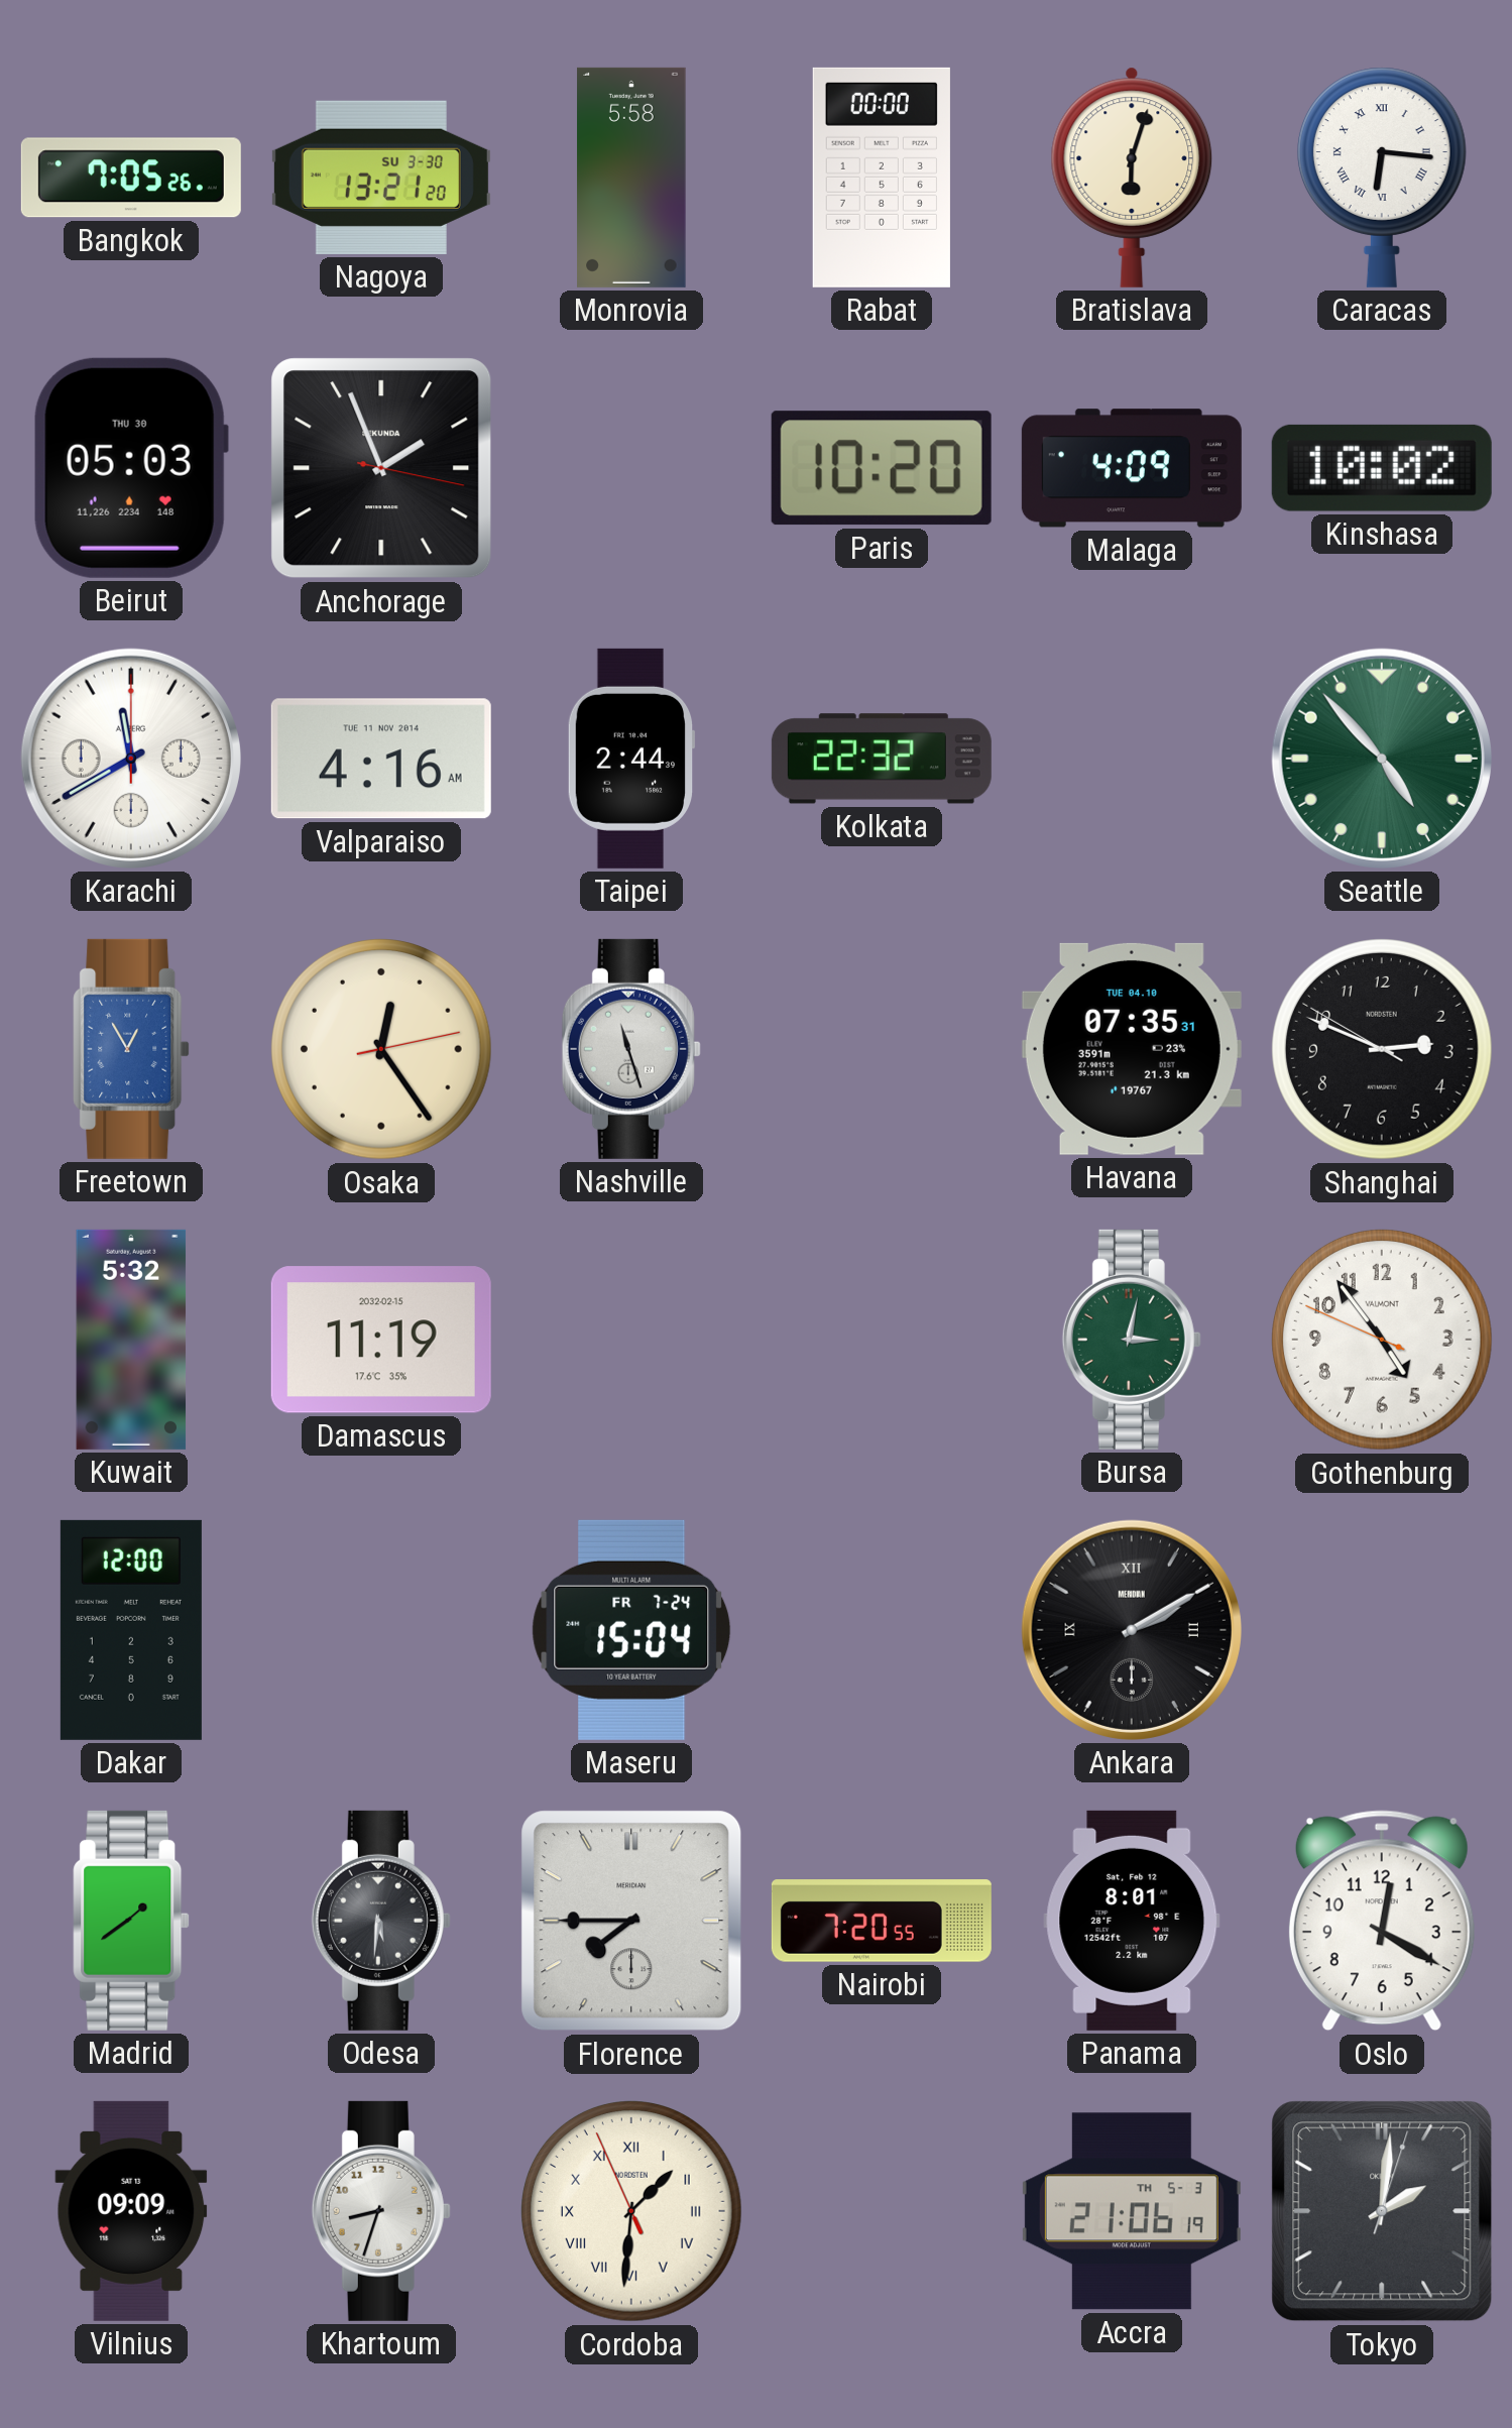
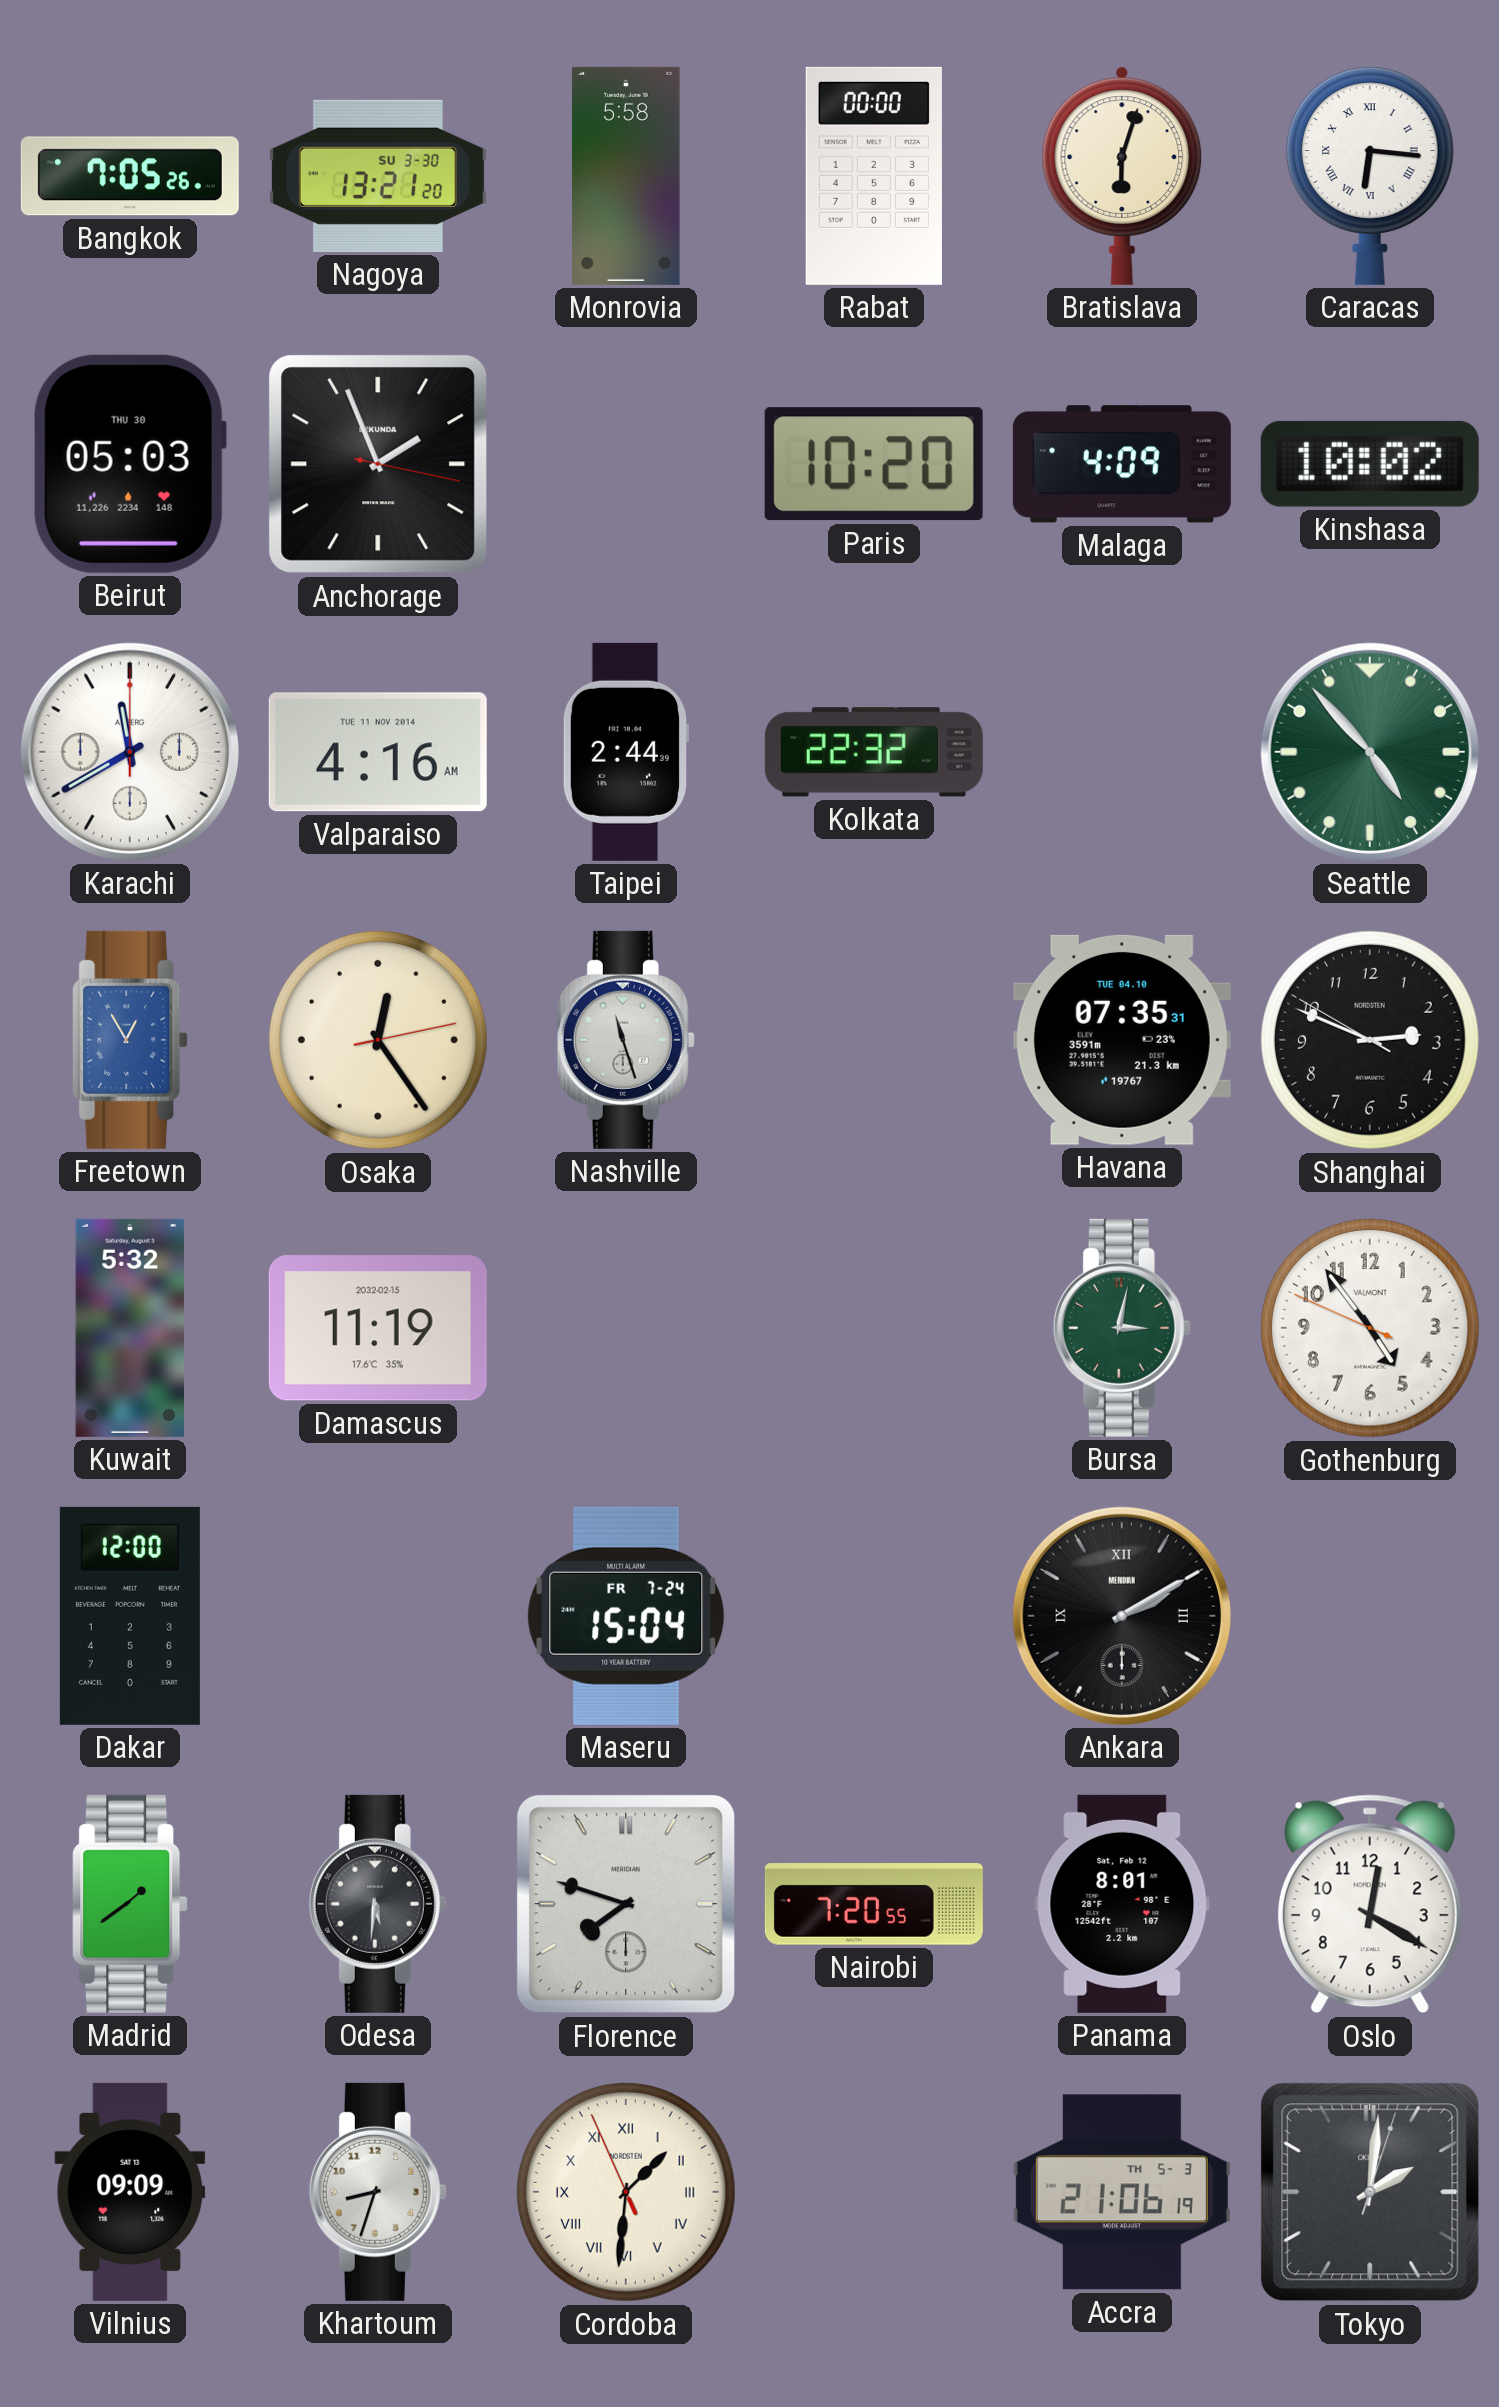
Florence: 7:45 -> 7:48 (626, 1904)
